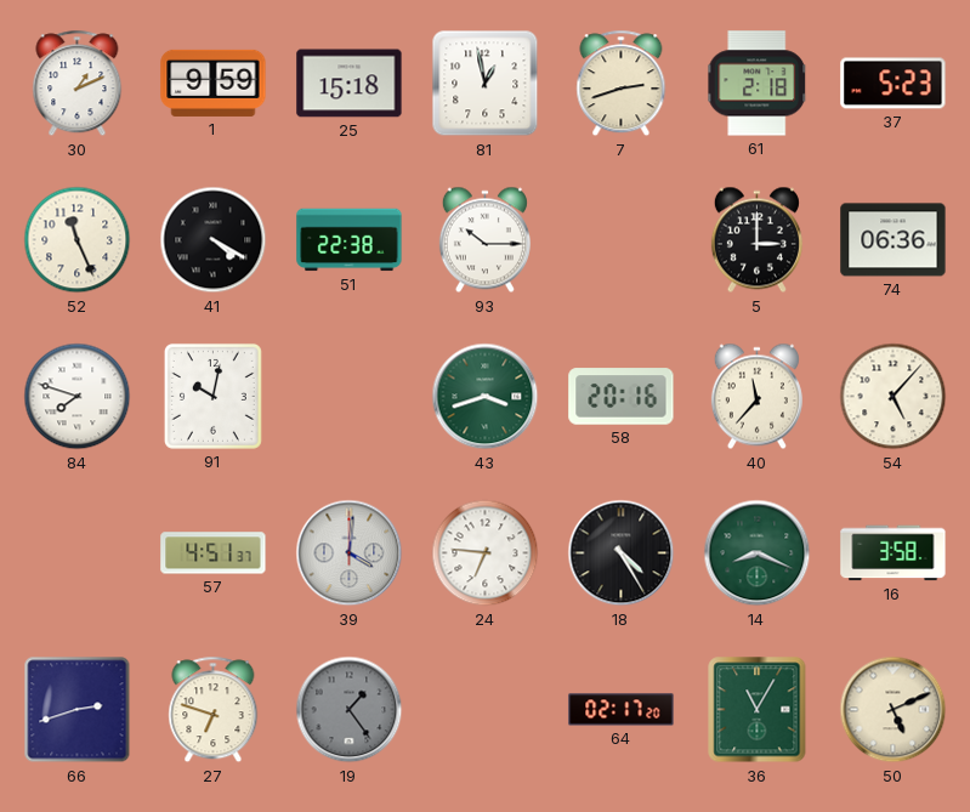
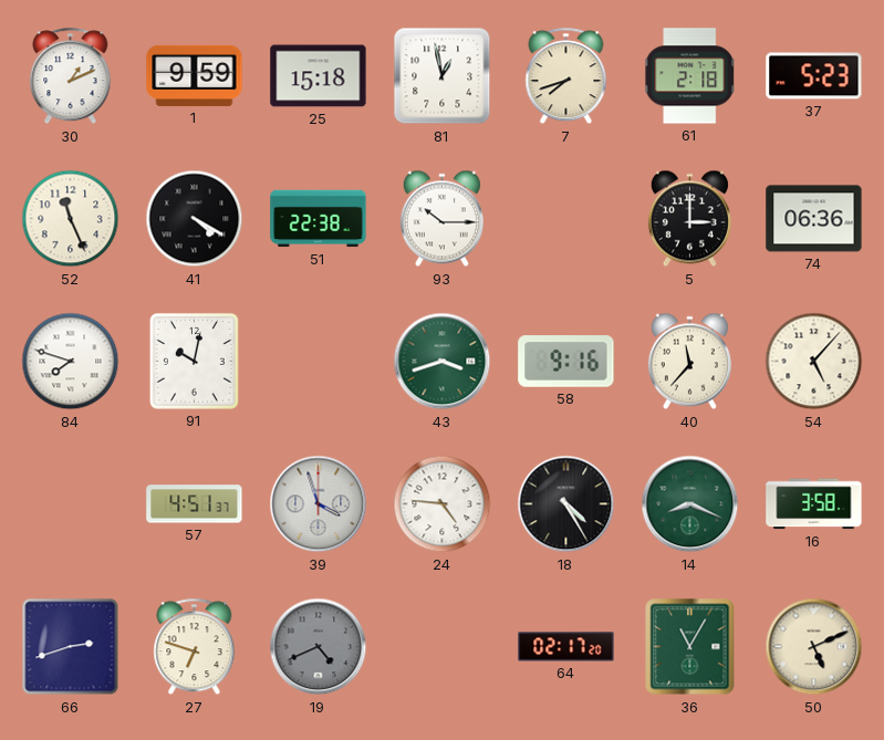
7: 2:42 -> 7:42 (566, 76)
58: 20:16 -> 9:16 (566, 362)
39: 4:01 -> 3:57 (319, 504)
24: 6:46 -> 4:46 (443, 504)
19: 1:24 -> 4:41 (319, 647)
